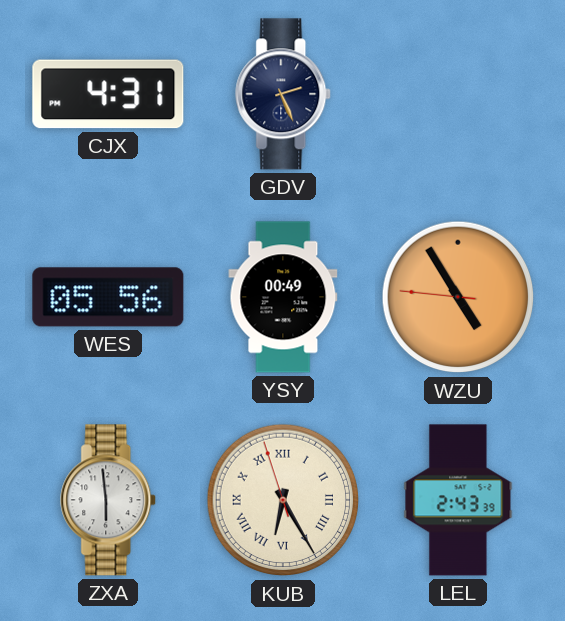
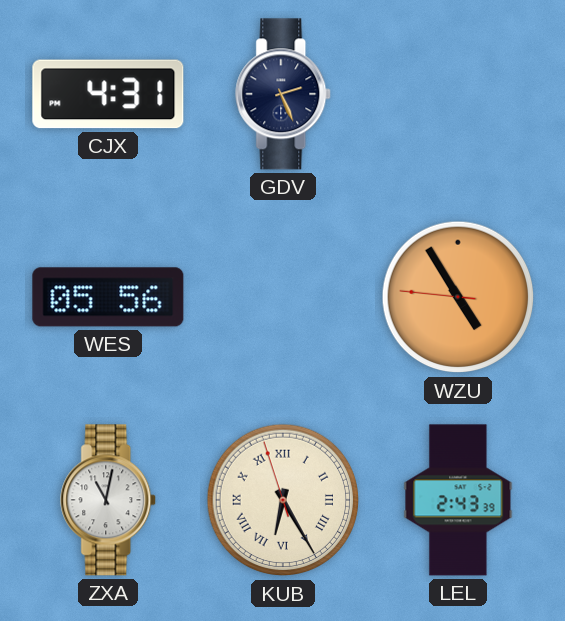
YSY: 00:49 -> none (283, 297)
ZXA: 5:59 -> 11:02 (109, 500)
